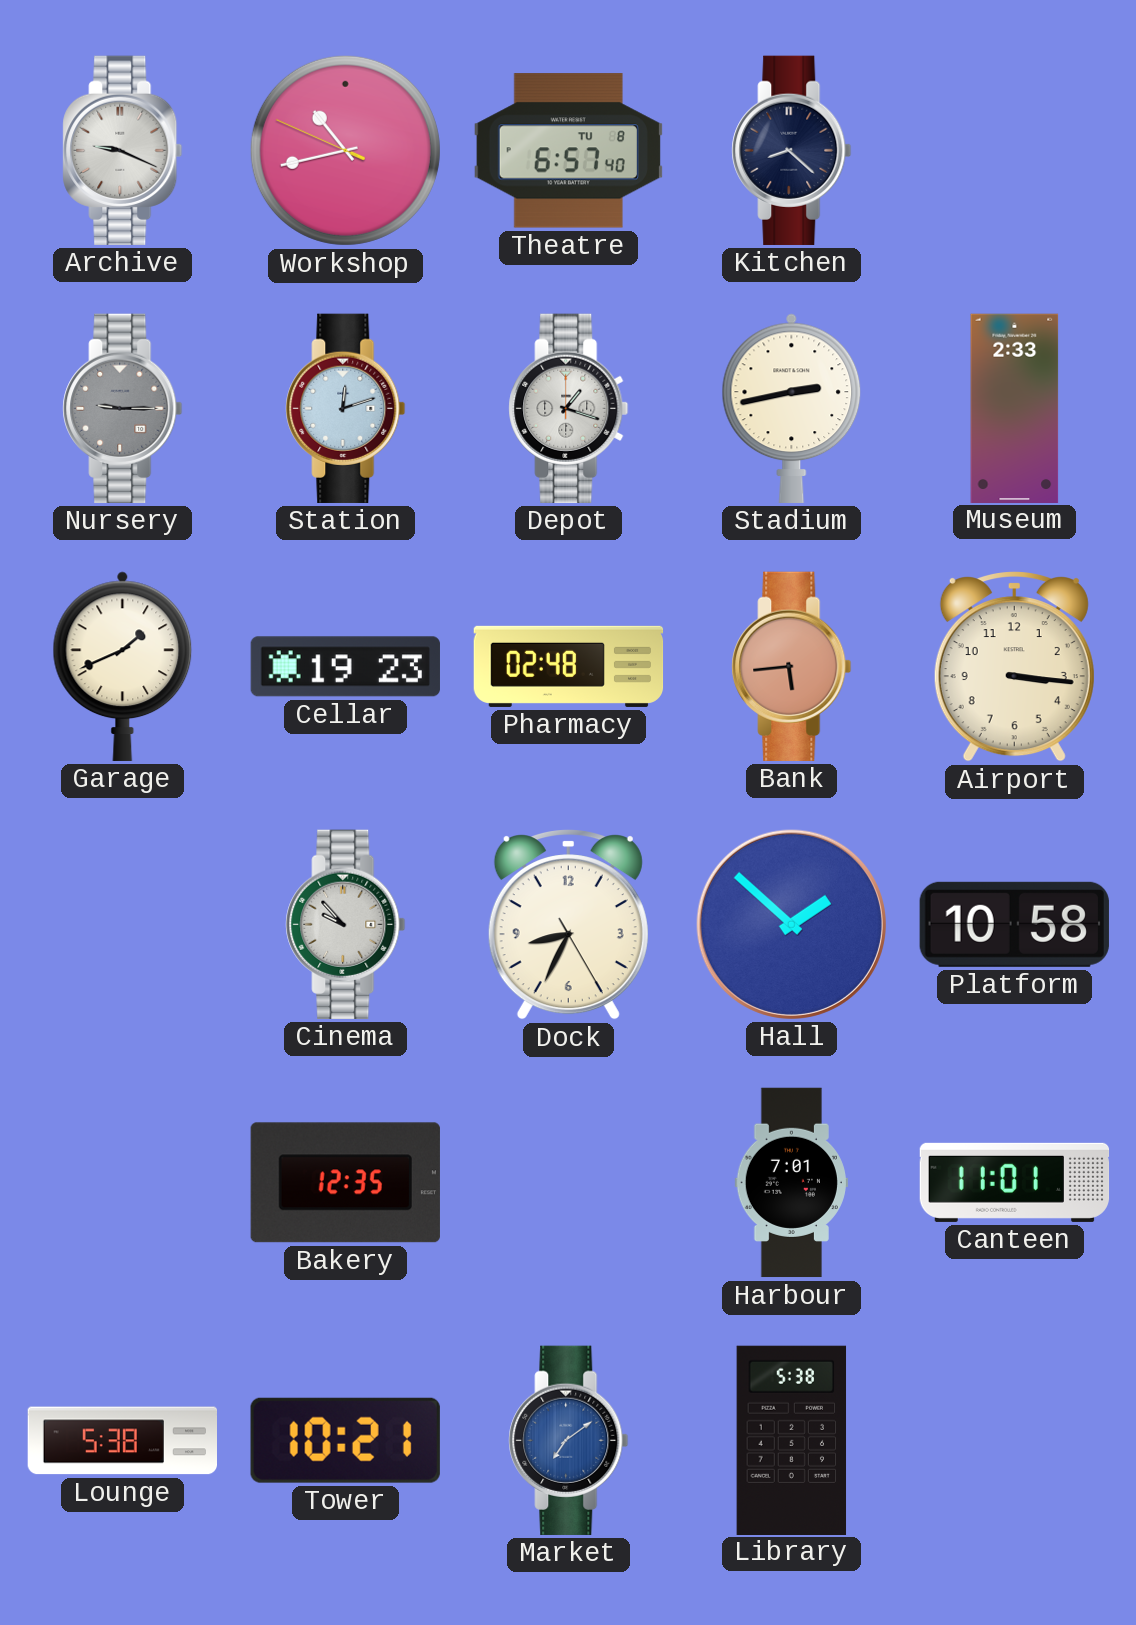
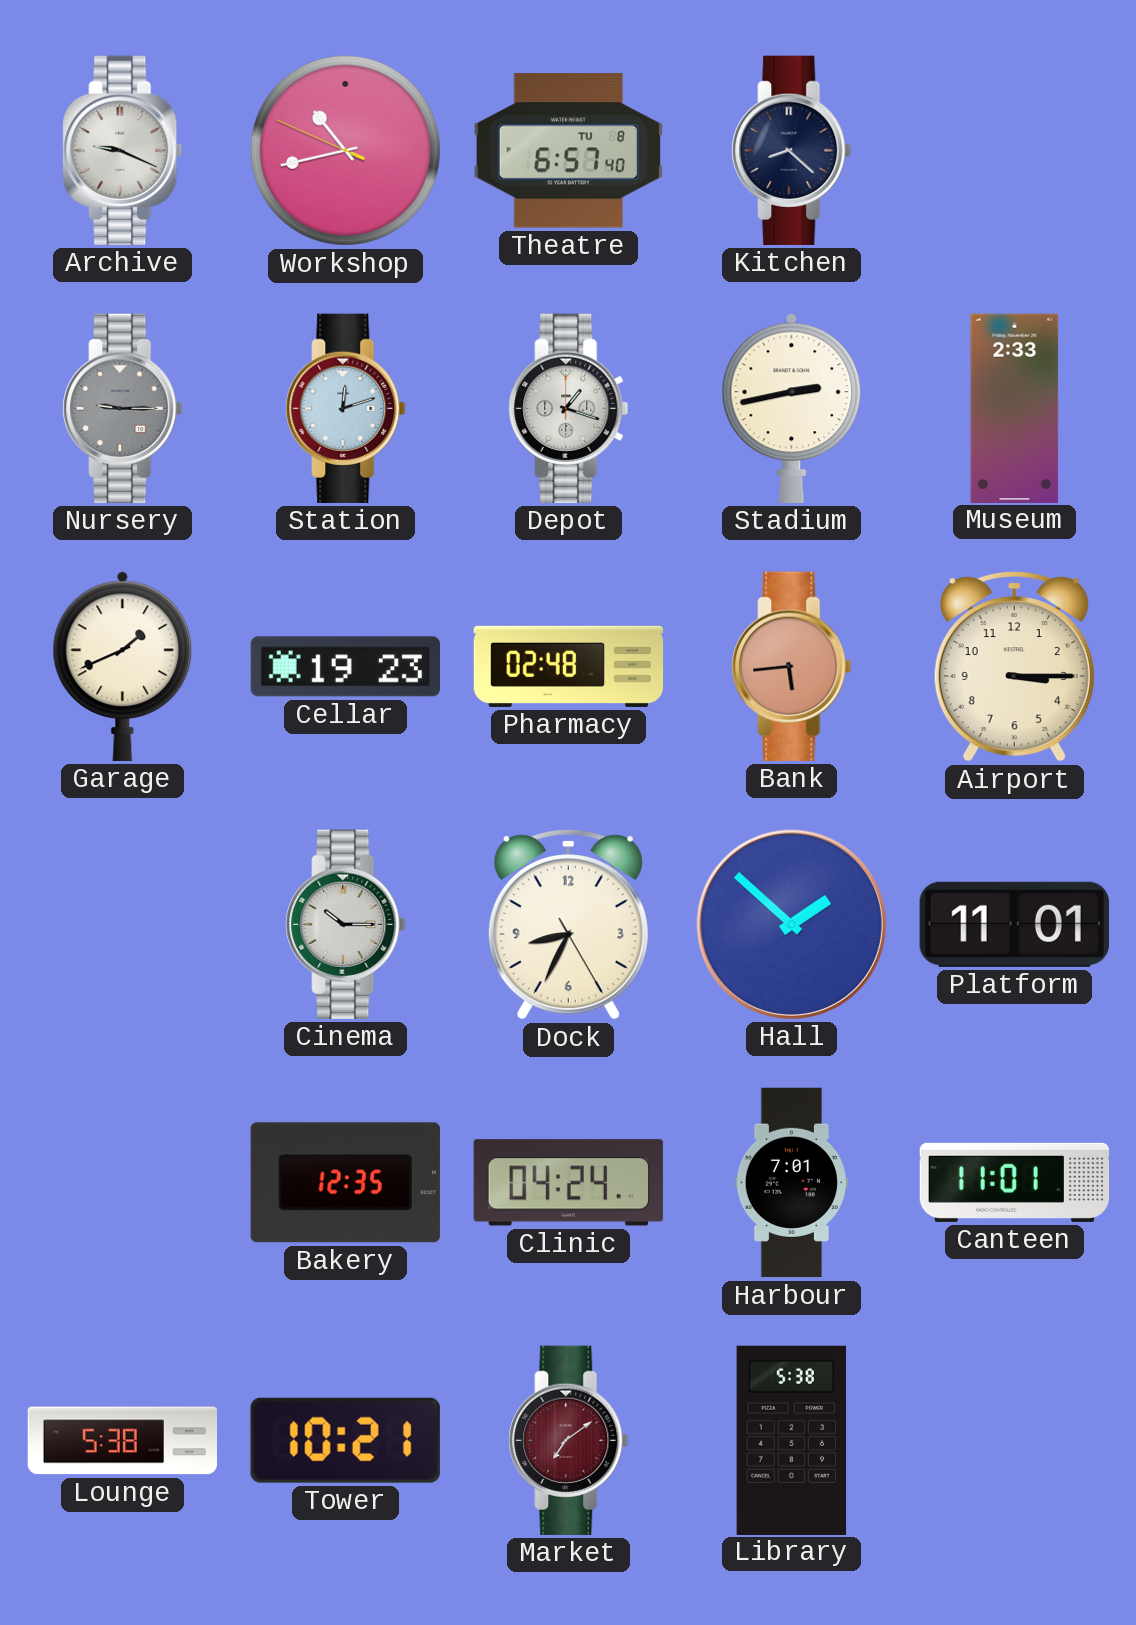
Airport: 3:16 -> 3:15 (1014, 667)
Cinema: 9:53 -> 10:15 (346, 924)
Platform: 10:58 -> 11:01 (1014, 924)
Clinic: none -> 04:24 (568, 1183)
Market dial: blue -> burgundy (569, 1440)
